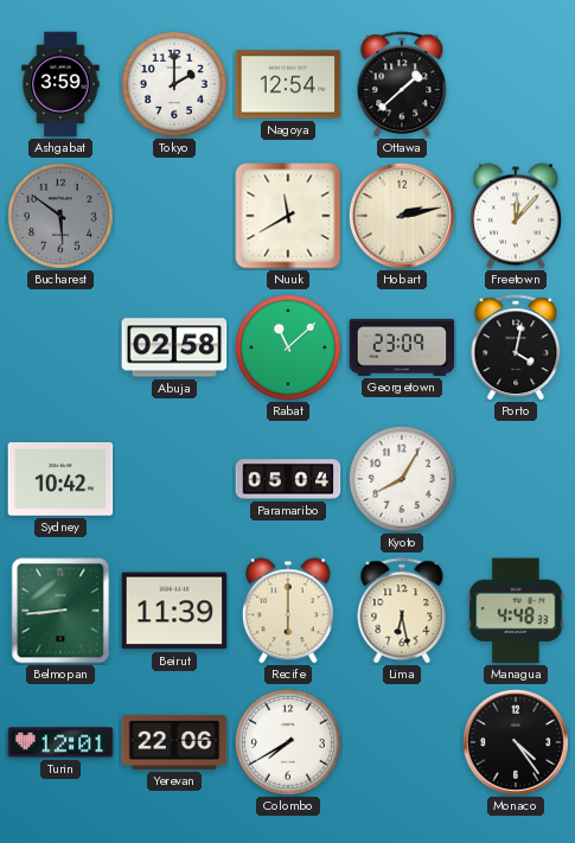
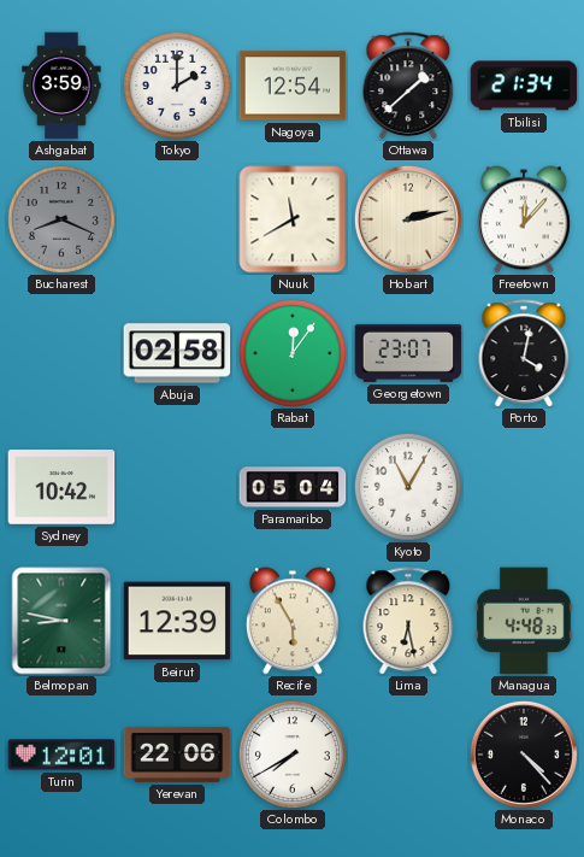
Tbilisi: none -> 21:34 (524, 86)
Bucharest: 5:51 -> 8:19 (61, 219)
Rabat: 11:08 -> 12:06 (293, 353)
Georgetown: 23:09 -> 23:07 (408, 353)
Kyoto: 8:05 -> 11:05 (408, 487)
Belmopan: 8:44 -> 8:47 (61, 621)
Beirut: 11:39 -> 12:39 (177, 621)
Recife: 6:00 -> 5:55 (293, 621)
Monaco: 4:24 -> 4:23 (524, 755)
